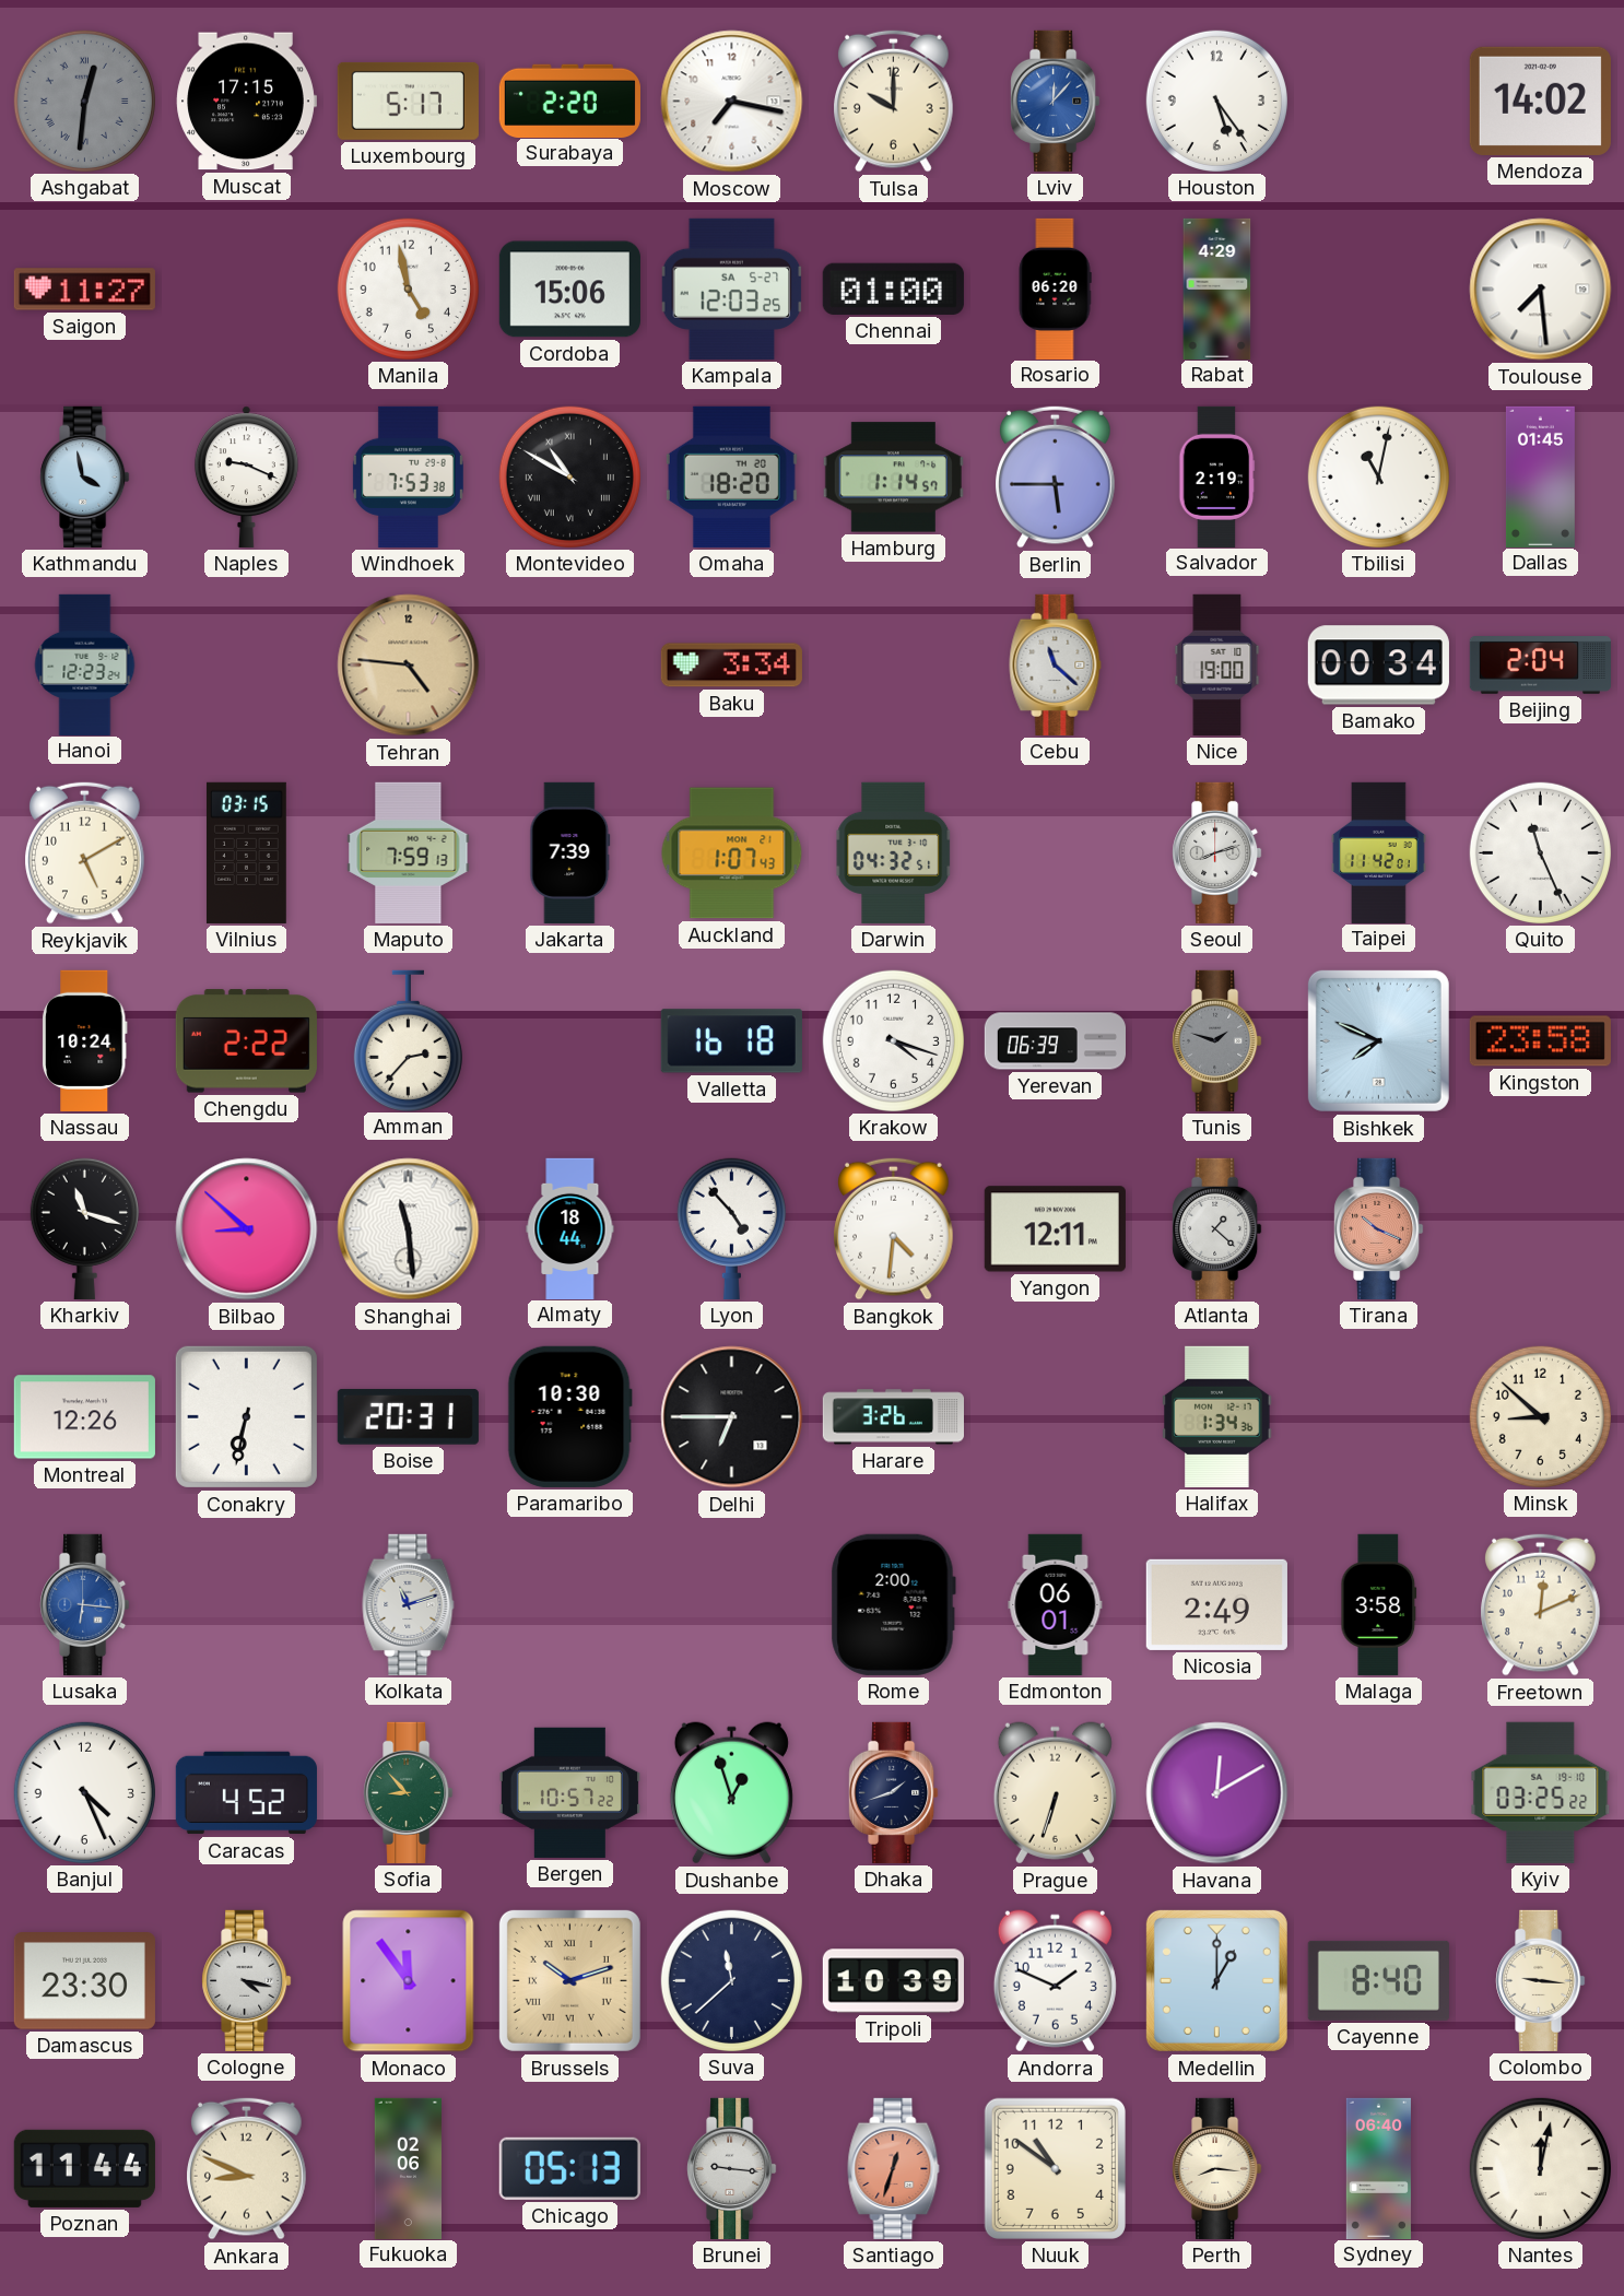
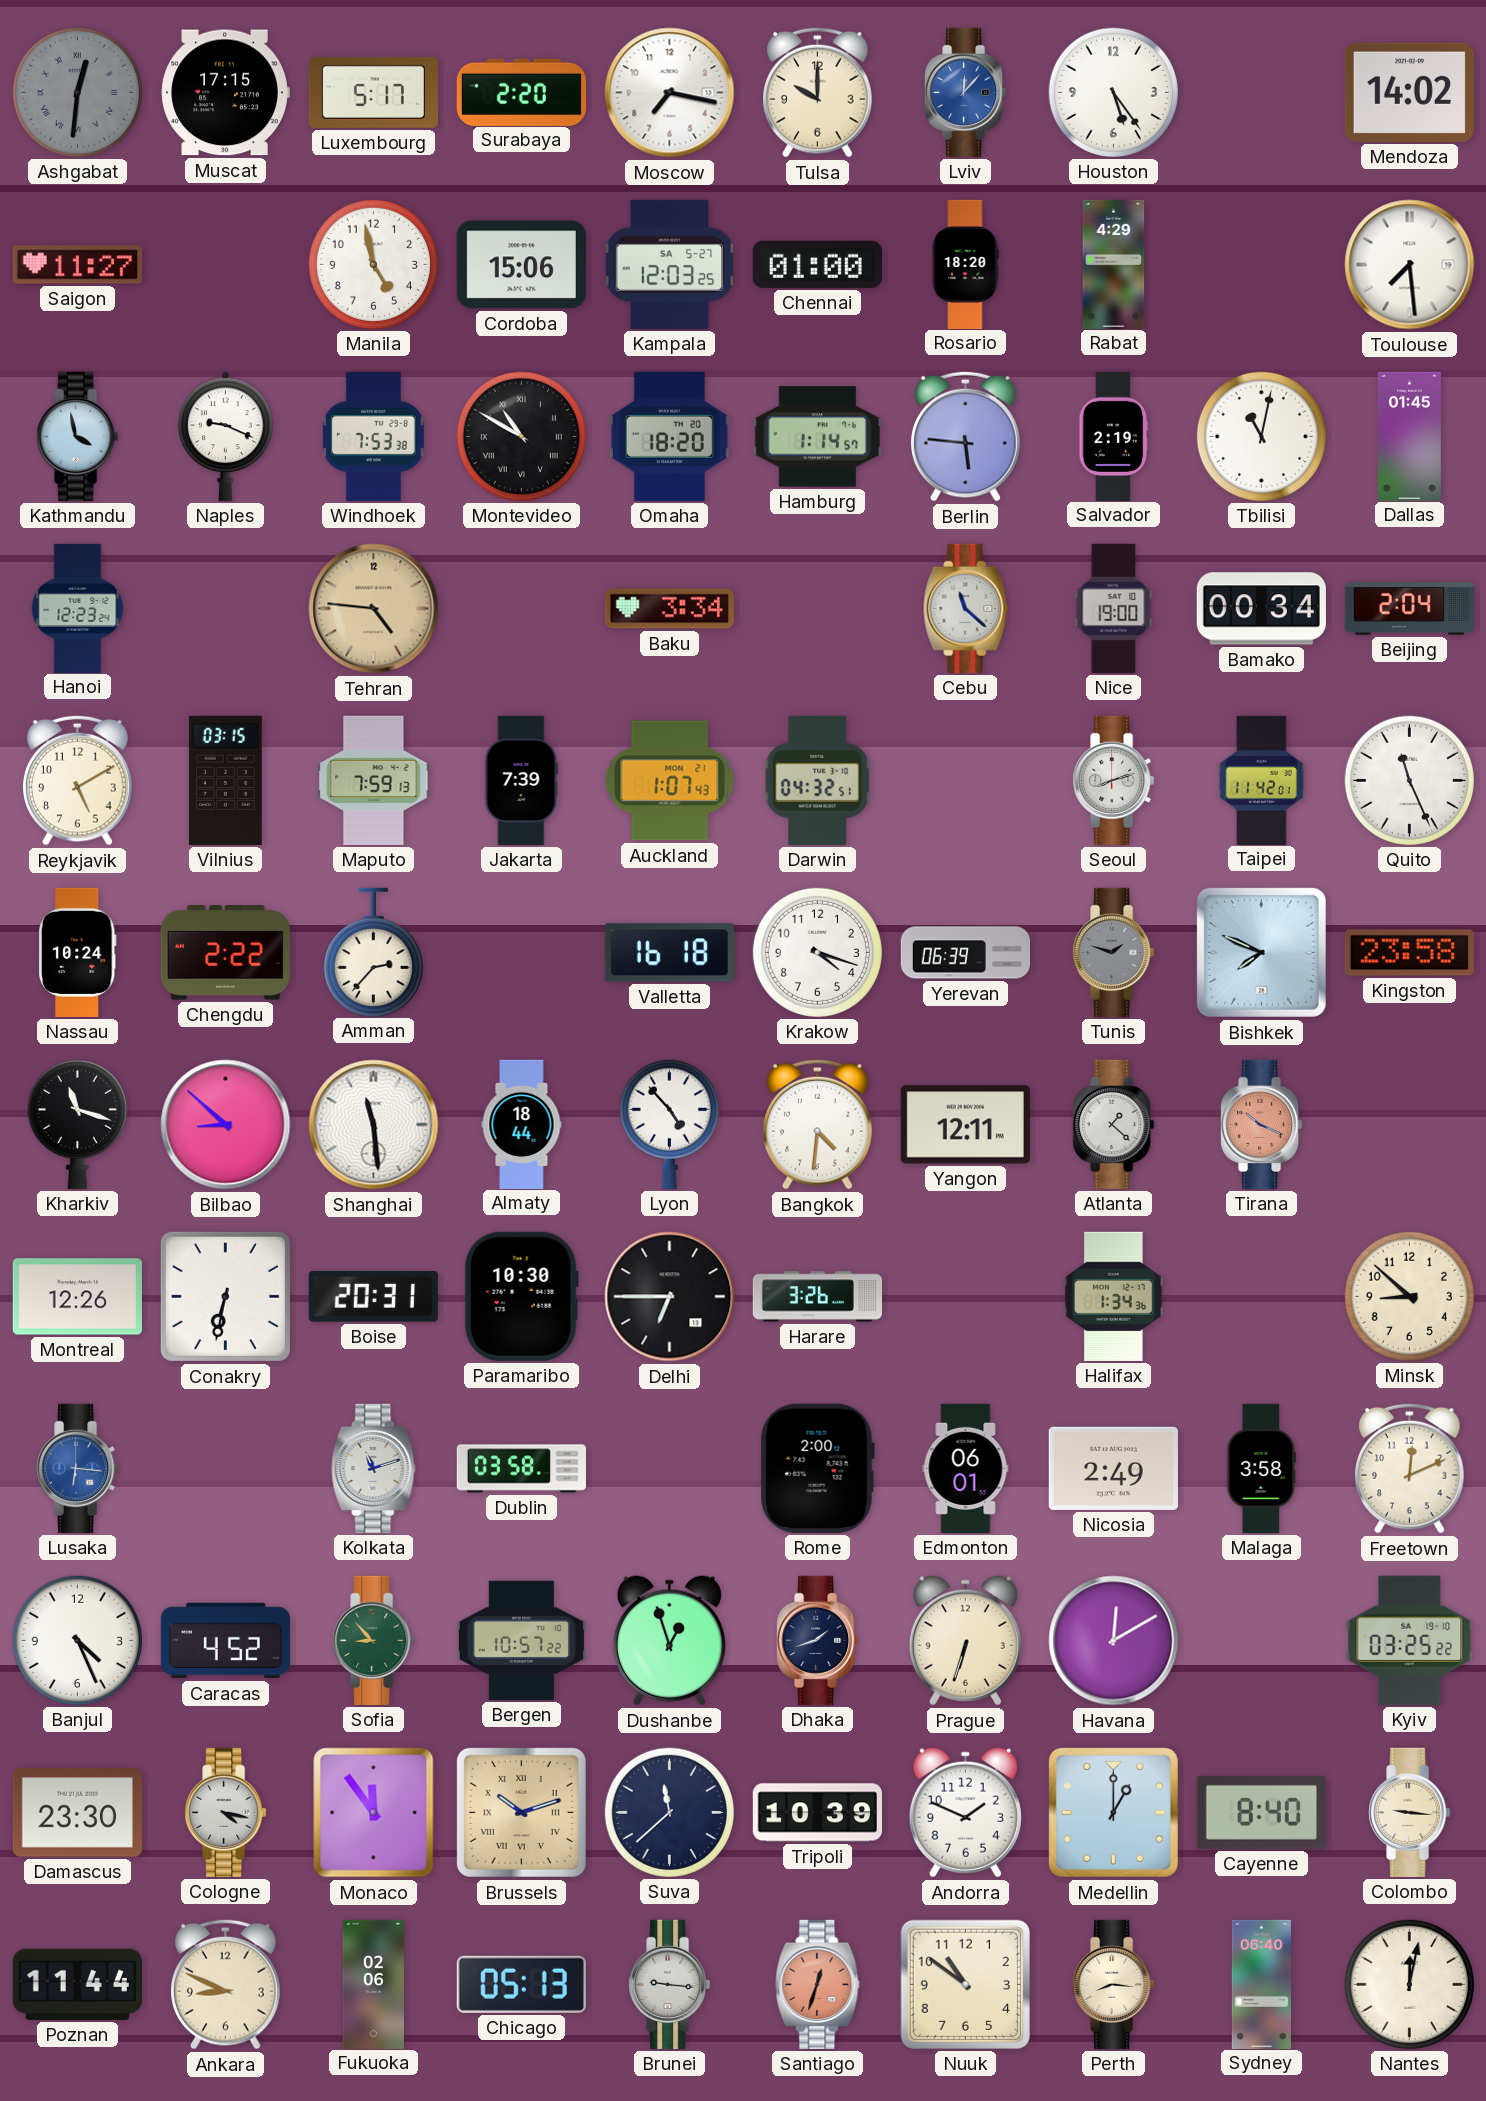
Rosario: 06:20 -> 18:20 (965, 264)
Berlin: 5:45 -> 5:46 (966, 436)
Dublin: none -> 03:58 (521, 1469)
